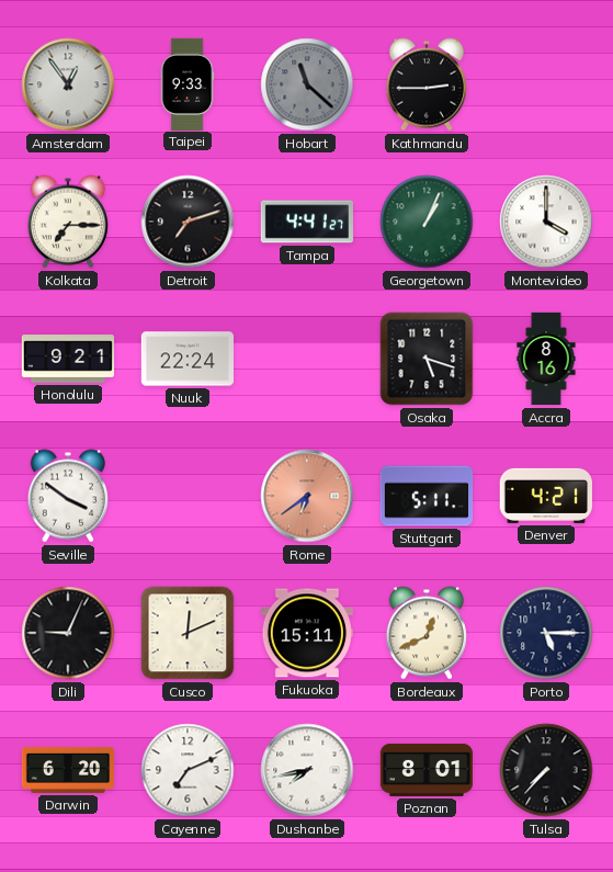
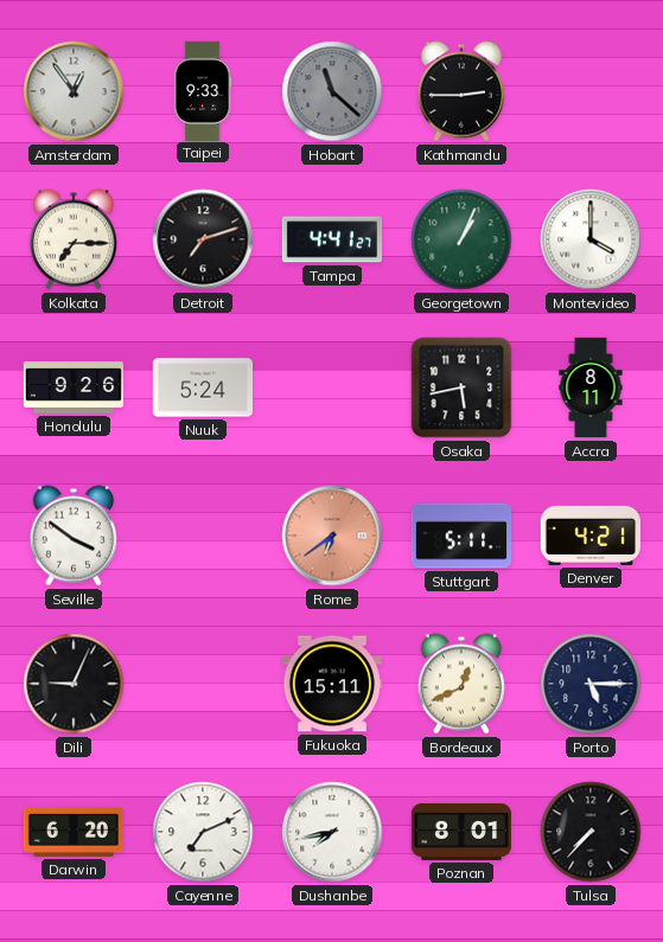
Honolulu: 9:21 -> 9:26 (74, 389)
Nuuk: 22:24 -> 5:24 (202, 387)
Osaka: 5:18 -> 5:43 (461, 387)
Accra: 8:16 -> 8:11 (591, 387)
Cusco: 12:11 -> none (188, 633)
